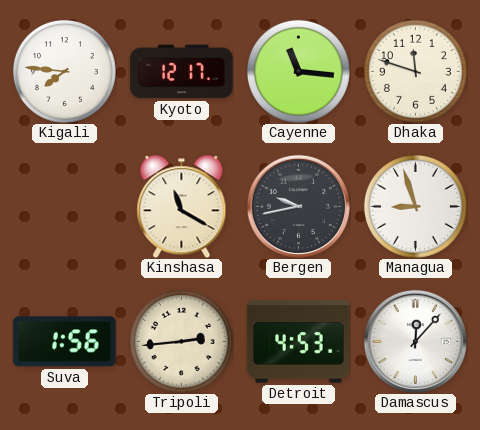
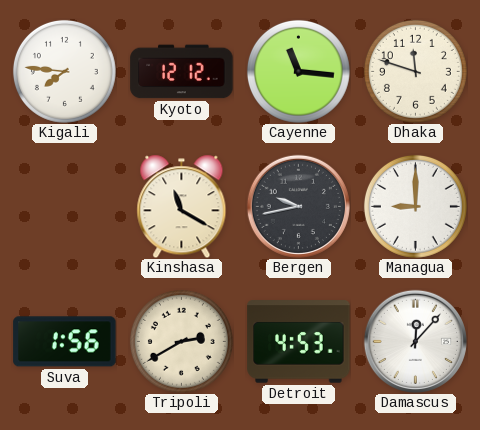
Kyoto: 12:17 -> 12:12 (182, 72)
Managua: 8:57 -> 9:00 (415, 206)
Tripoli: 2:44 -> 2:40 (181, 341)
